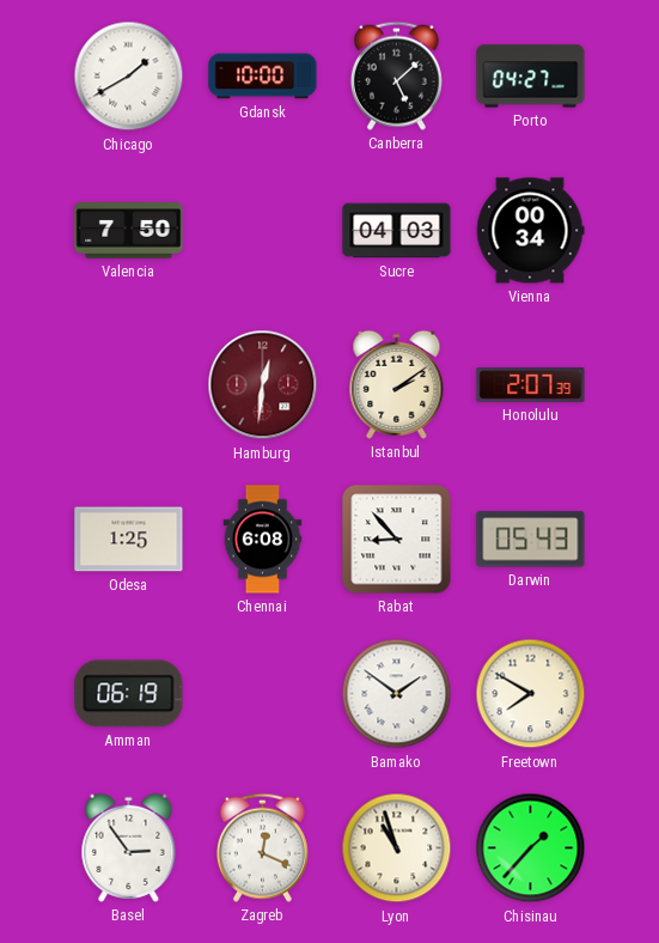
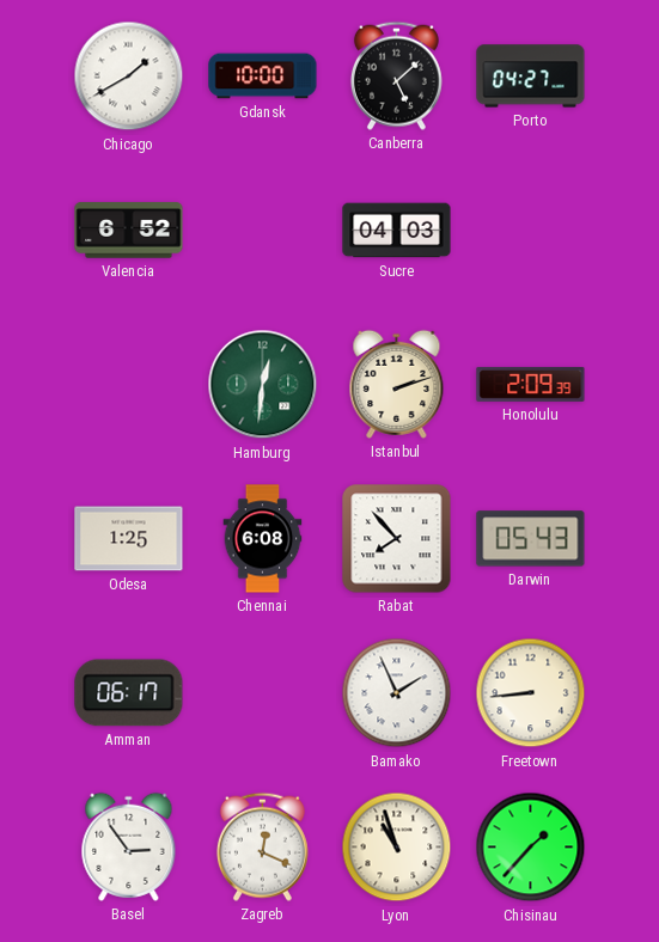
Valencia: 7:50 -> 6:52 (129, 231)
Vienna: 00:34 -> none (530, 231)
Hamburg dial: burgundy -> green (263, 385)
Istanbul: 2:09 -> 2:12 (397, 384)
Honolulu: 2:07 -> 2:09 (531, 384)
Rabat: 8:53 -> 7:53 (397, 539)
Amman: 06:19 -> 06:17 (129, 693)
Bamako: 1:51 -> 1:56 (397, 693)
Freetown: 7:50 -> 8:44 (531, 693)
